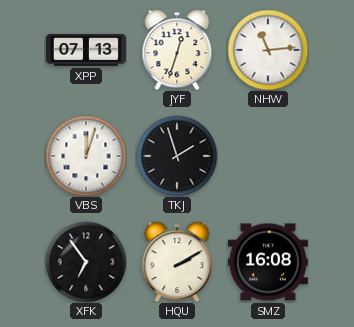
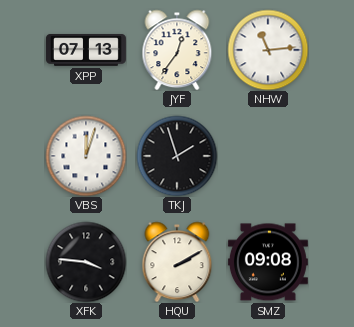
JYF: 12:33 -> 12:36 (177, 50)
XFK: 6:54 -> 3:46 (86, 262)
SMZ: 16:08 -> 09:08 (268, 262)
